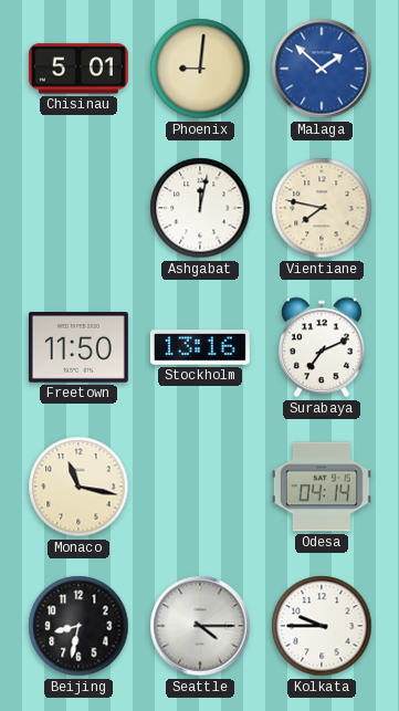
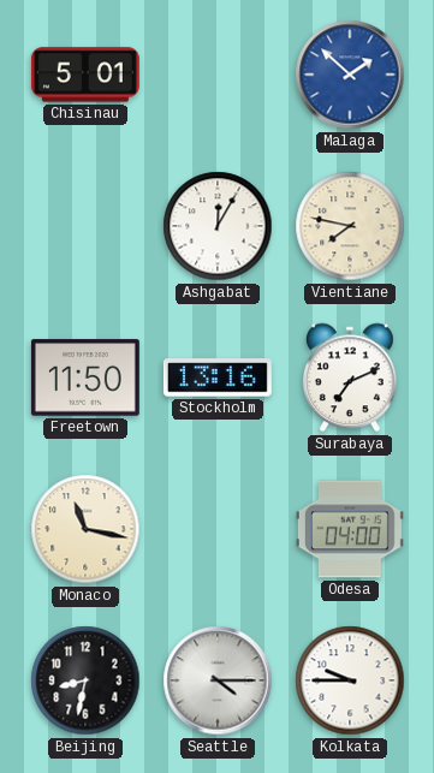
Phoenix: 9:01 -> none (200, 69)
Ashgabat: 12:02 -> 12:05 (218, 226)
Odesa: 04:14 -> 04:00 (350, 529)
